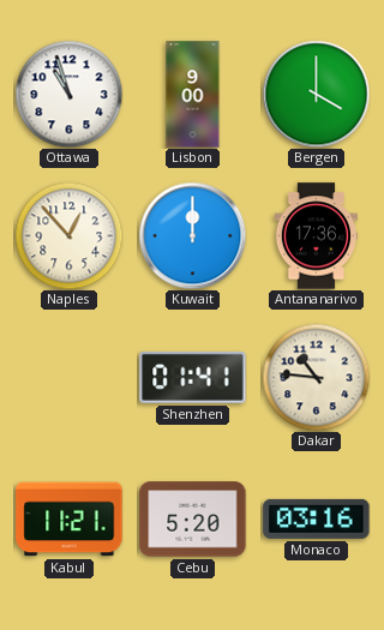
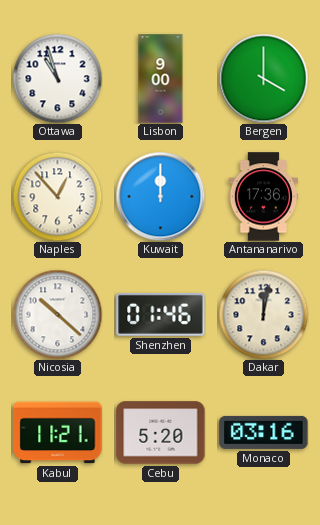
Nicosia: none -> 10:22 (57, 314)
Shenzhen: 01:41 -> 01:46 (161, 314)
Dakar: 10:46 -> 12:02 (263, 314)
